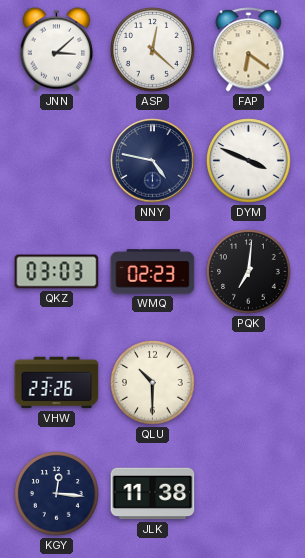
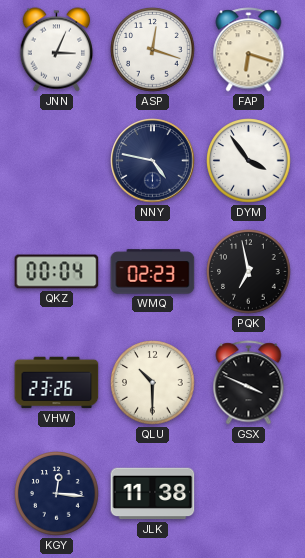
JNN: 3:08 -> 3:04 (57, 50)
ASP: 12:22 -> 12:18 (153, 50)
FAP: 6:21 -> 6:18 (249, 50)
DYM: 3:49 -> 3:54 (249, 161)
QKZ: 03:03 -> 00:04 (57, 272)
PQK: 7:01 -> 6:58 (249, 272)
GSX: none -> 3:49 (249, 383)
